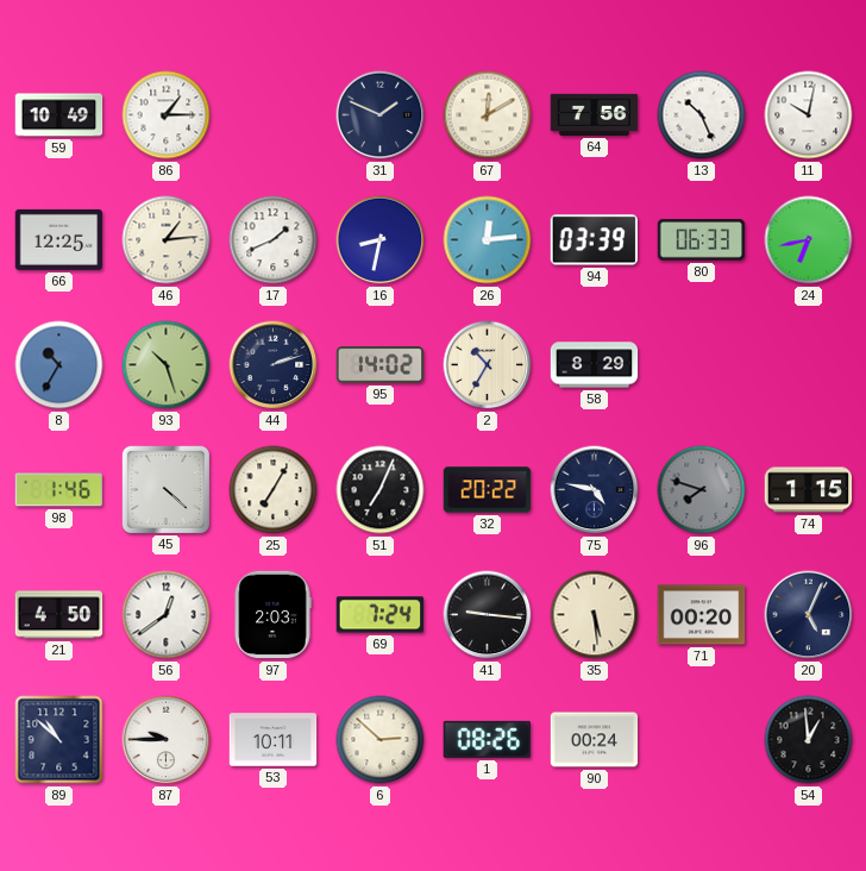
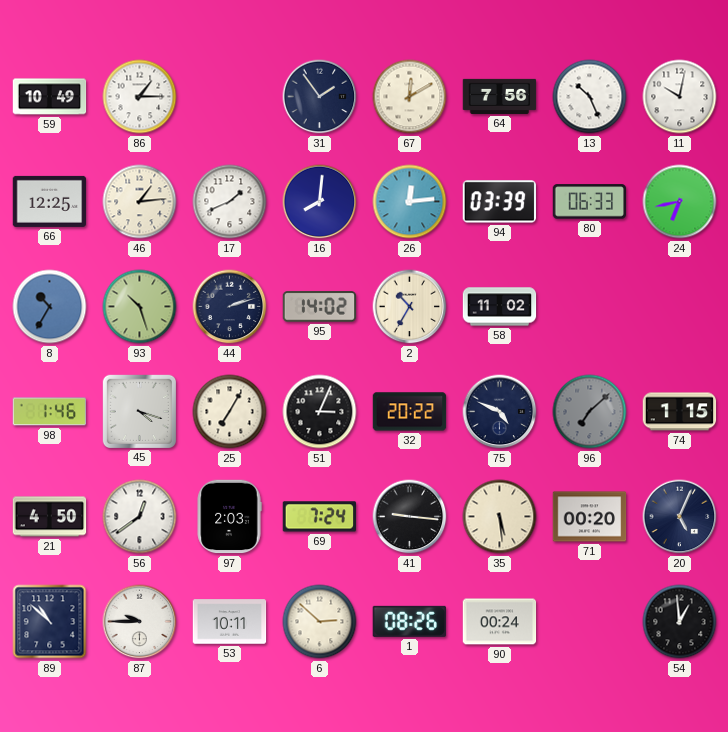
31: 1:49 -> 1:54 (320, 97)
16: 8:32 -> 8:01 (320, 202)
58: 8:29 -> 11:02 (500, 307)
45: 4:22 -> 4:18 (139, 411)
51: 7:04 -> 3:04 (320, 412)
75: 4:47 -> 4:49 (500, 412)
96: 7:48 -> 7:08 (590, 412)
